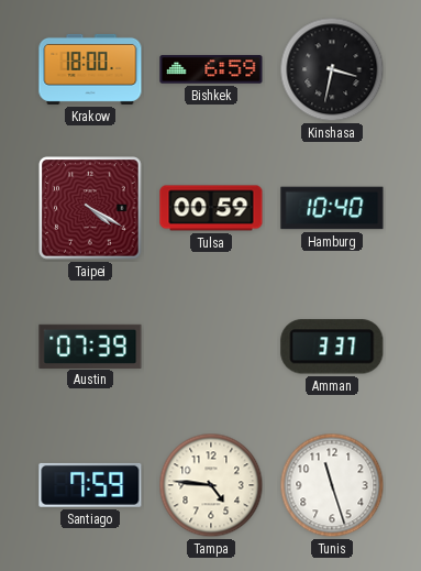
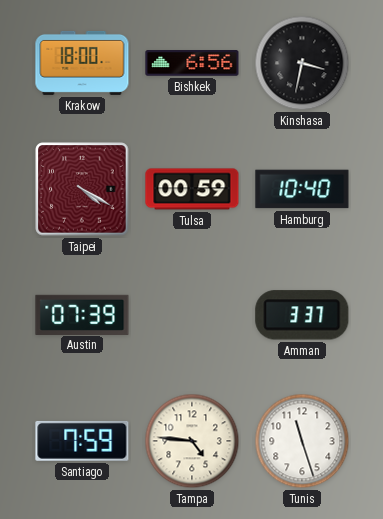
Bishkek: 6:59 -> 6:56 (192, 63)
